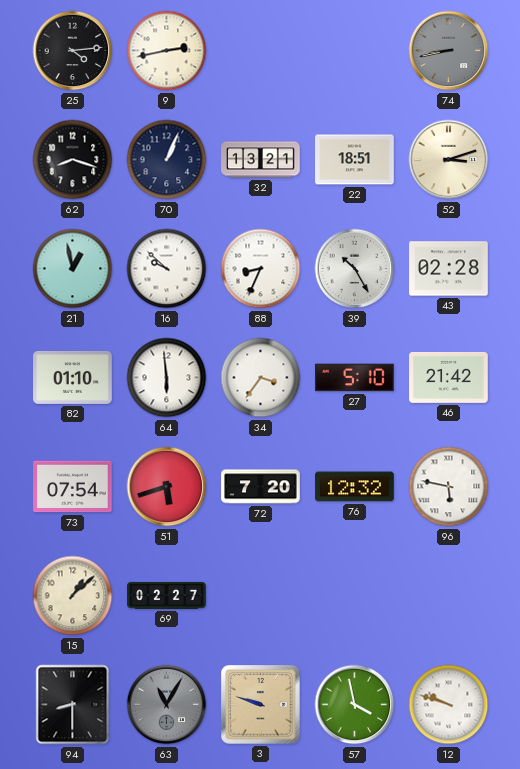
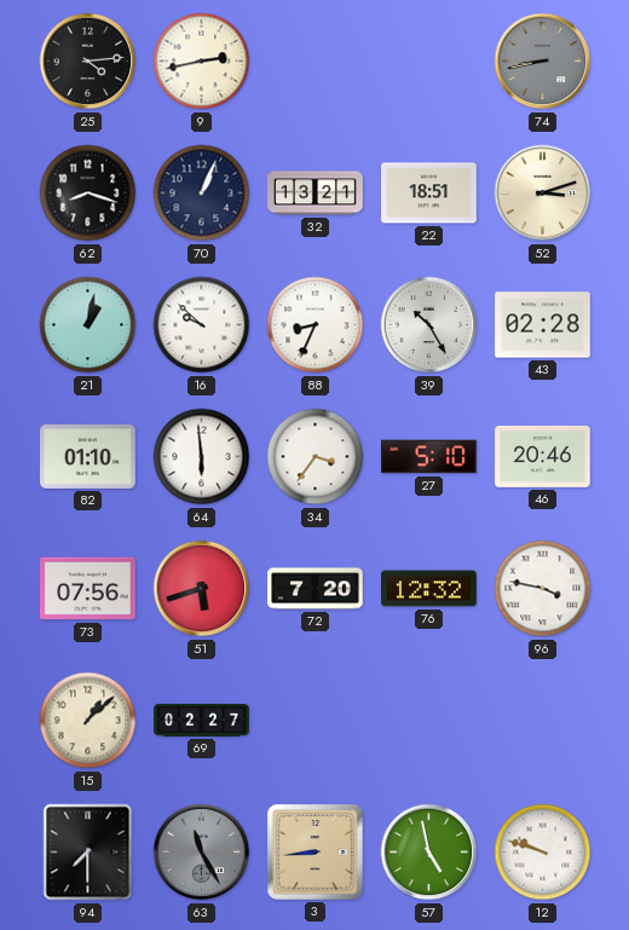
21: 12:58 -> 1:02 (88, 325)
46: 21:42 -> 20:46 (543, 456)
73: 07:54 -> 07:56 (88, 589)
96: 5:47 -> 3:47 (543, 589)
94: 8:30 -> 7:30 (88, 853)
63: 11:05 -> 11:25 (202, 853)
3: 9:48 -> 8:44 (316, 853)
57: 3:58 -> 4:58 (429, 853)
